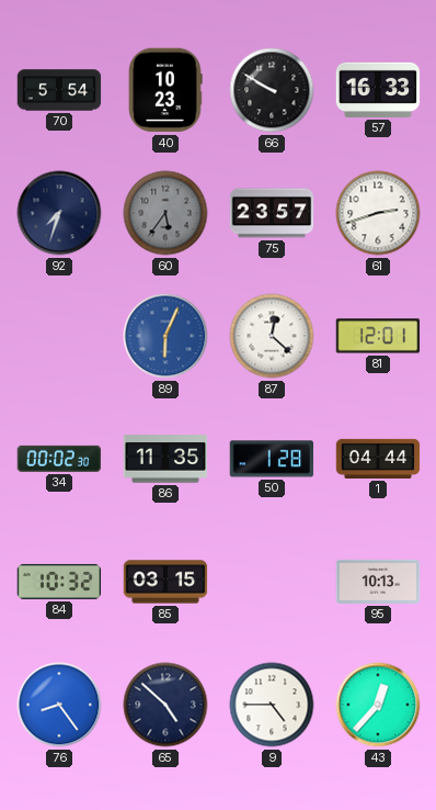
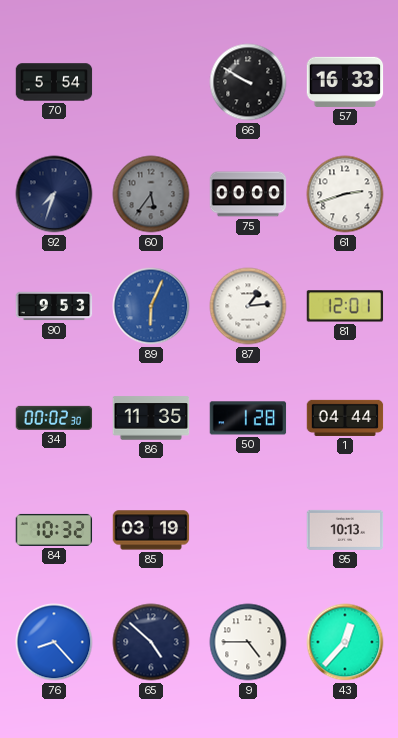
40: 10:23 -> none (165, 90)
75: 23:57 -> 00:00 (248, 194)
90: none -> 9:53 (54, 306)
87: 12:22 -> 1:14 (248, 306)
85: 03:15 -> 03:19 (151, 530)
76: 8:24 -> 8:23 (54, 642)
